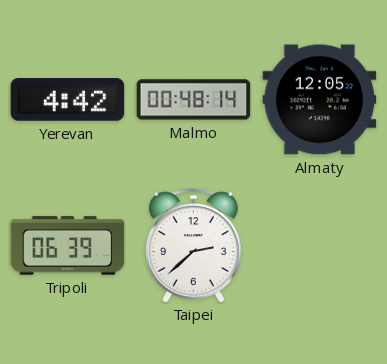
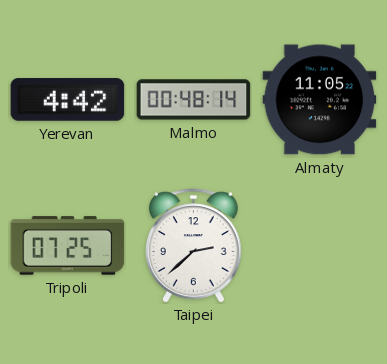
Almaty: 12:05 -> 11:05 (320, 100)
Tripoli: 06:39 -> 07:25 (68, 246)
